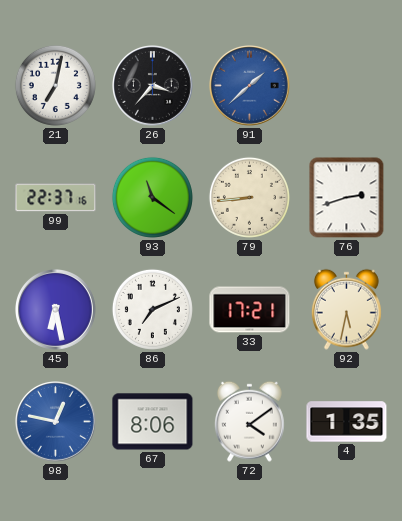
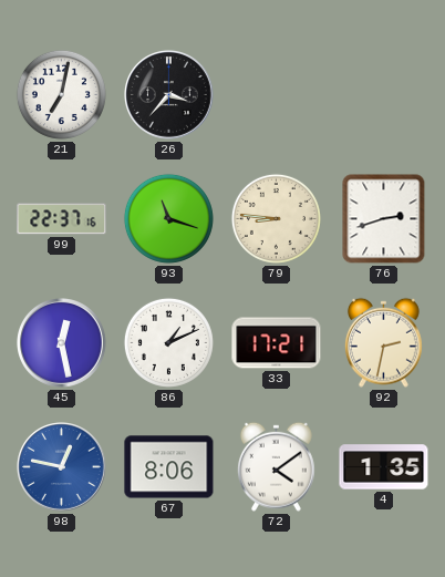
91: 1:38 -> none (250, 86)
93: 11:21 -> 11:18 (168, 218)
79: 8:44 -> 8:46 (276, 218)
45: 6:28 -> 12:28 (62, 343)
86: 7:11 -> 1:11 (168, 342)
92: 5:32 -> 2:32 (383, 342)
